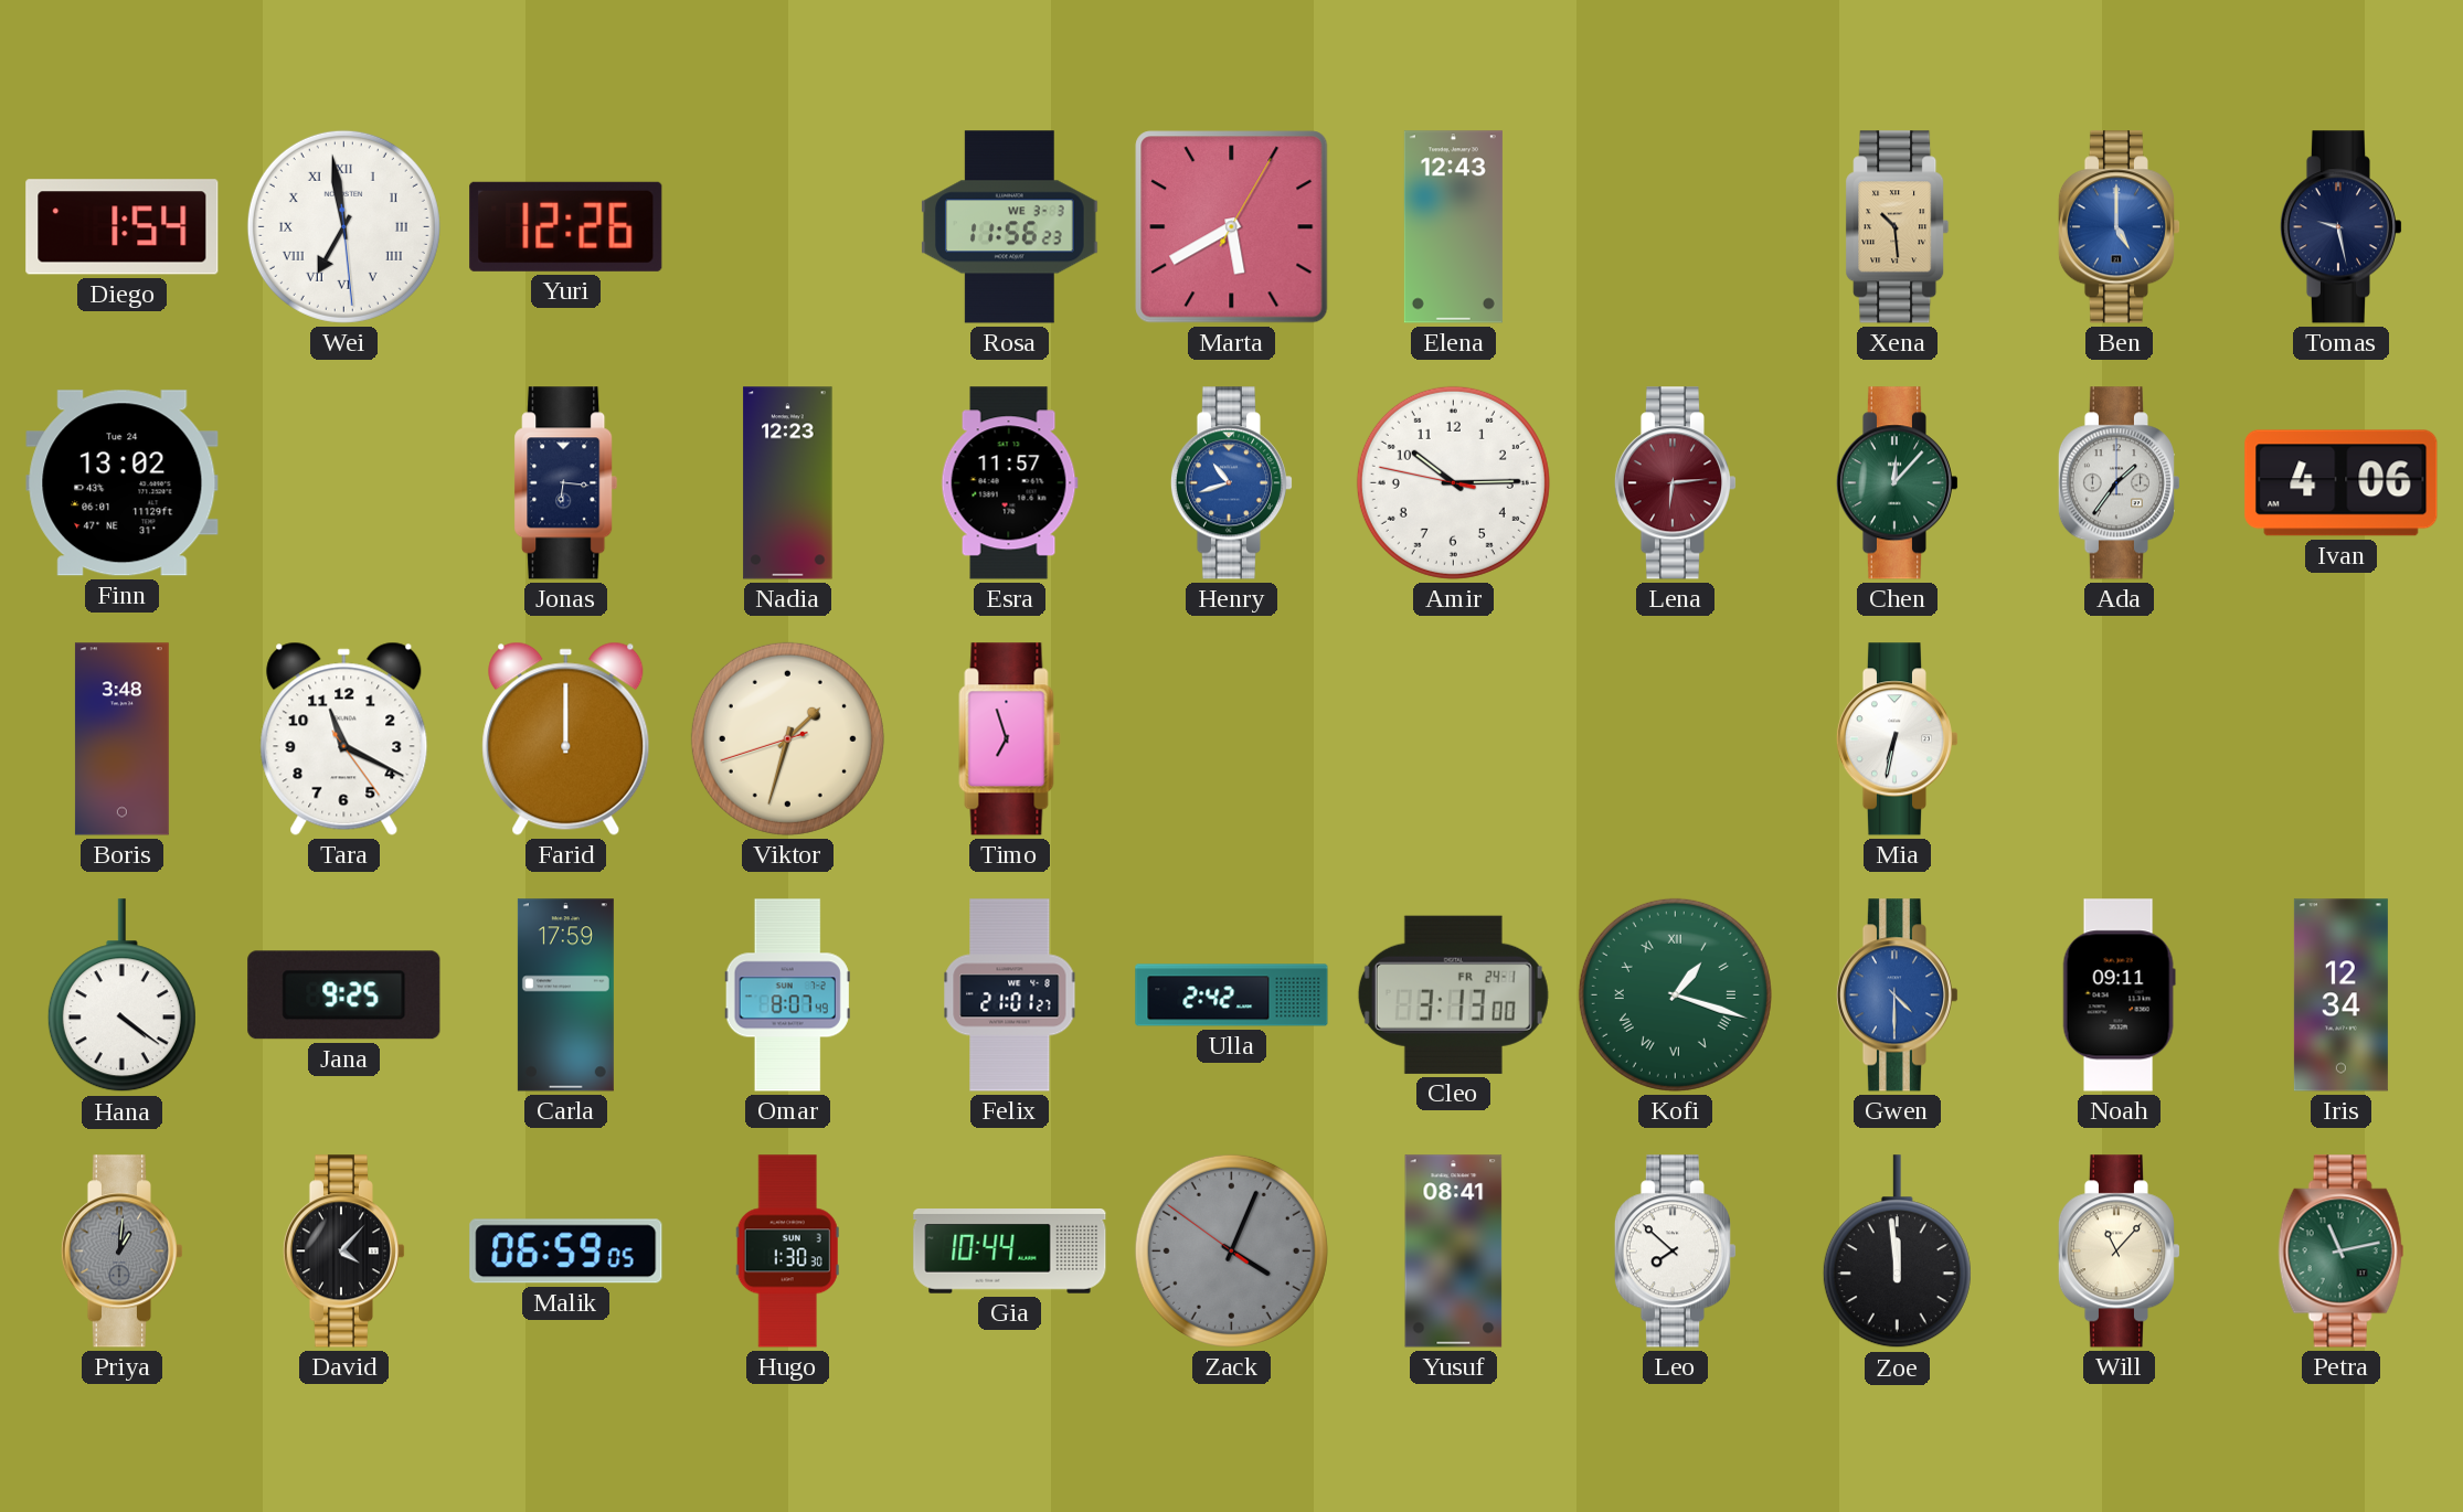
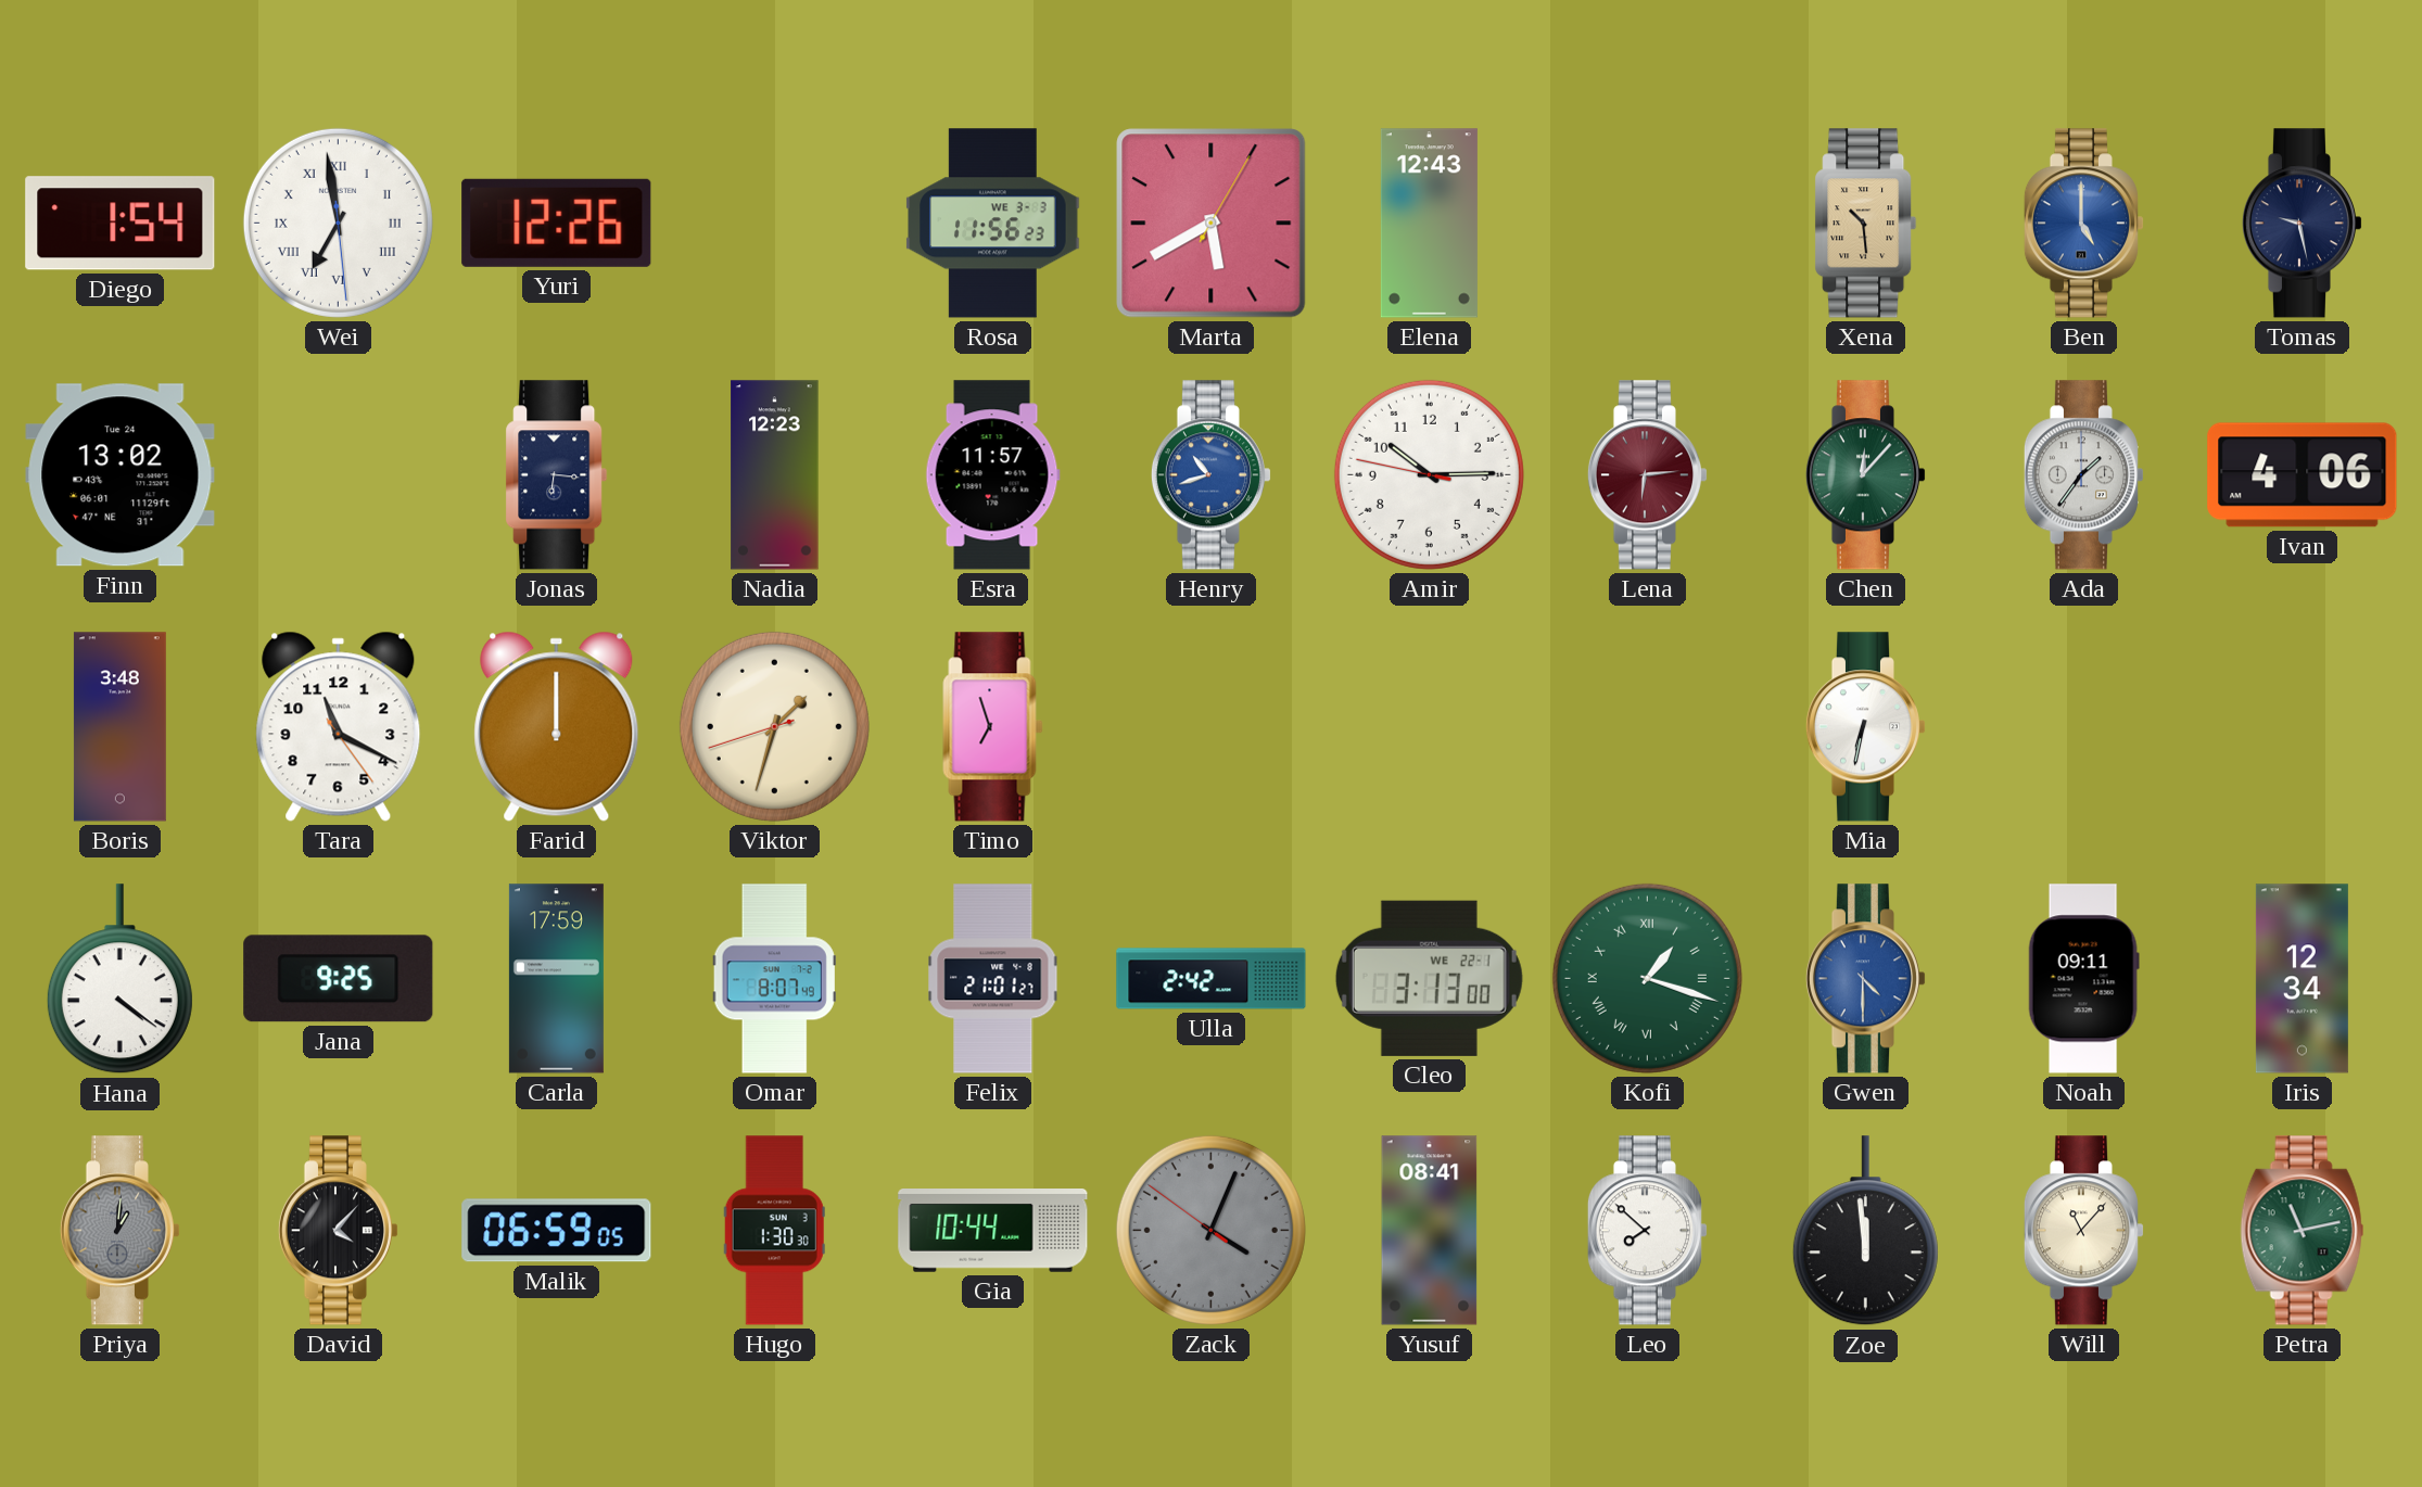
Cleo date: FR 24-1 -> WE 22-1 (1429, 978)
